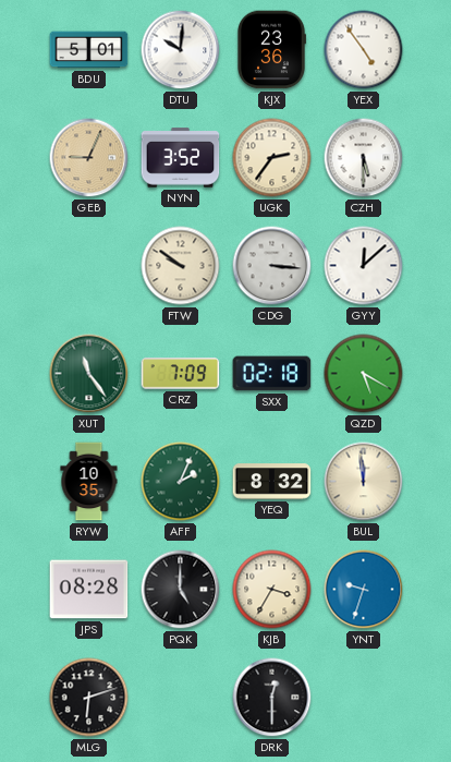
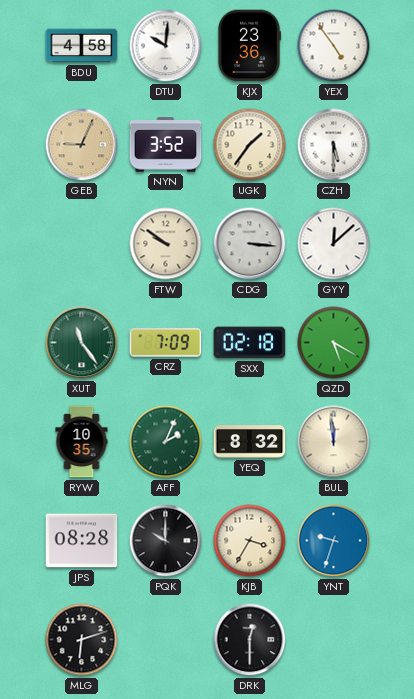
BDU: 5:01 -> 4:58 (82, 46)
UGK: 2:36 -> 1:36 (250, 145)
PQK: 5:00 -> 10:00 (166, 541)
